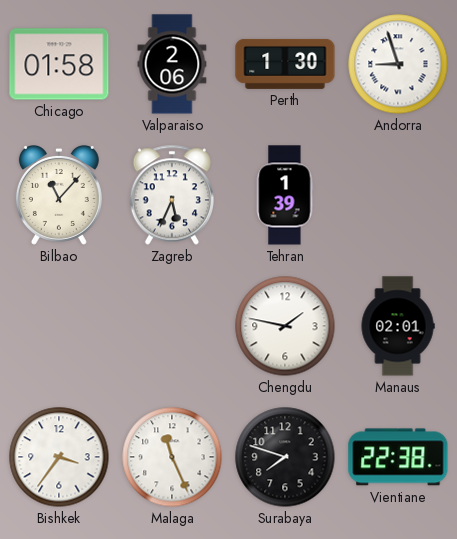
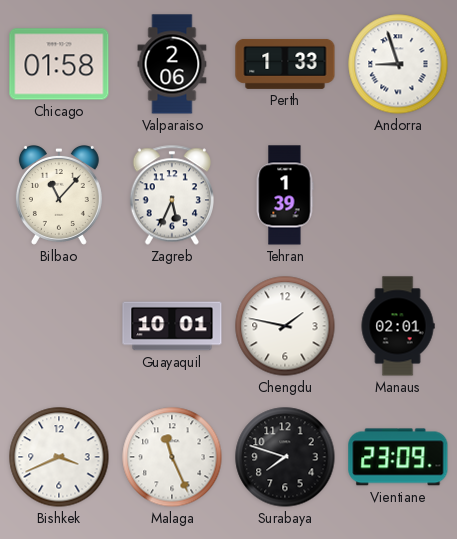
Perth: 1:30 -> 1:33 (285, 64)
Guayaquil: none -> 10:01 (172, 326)
Bishkek: 3:36 -> 3:41 (59, 457)
Vientiane: 22:38 -> 23:09 (398, 457)
